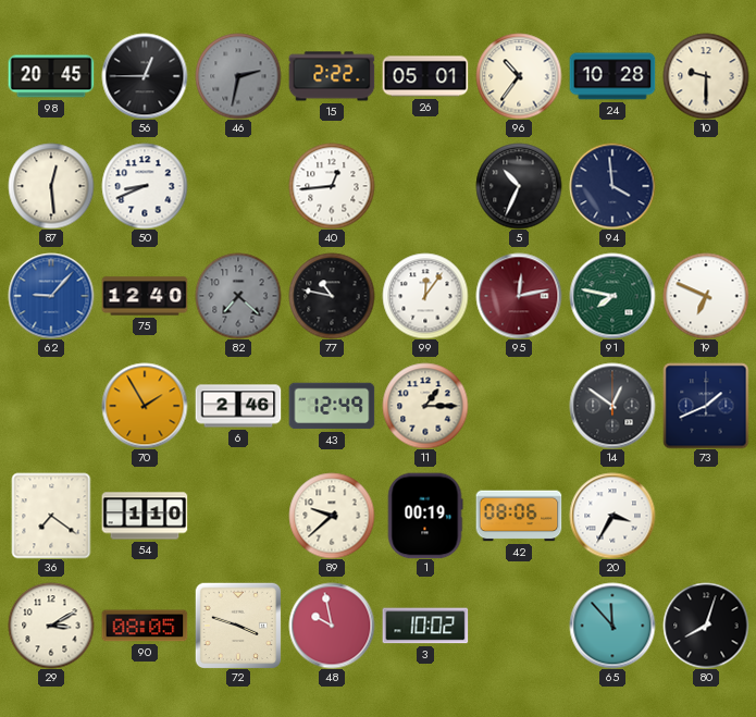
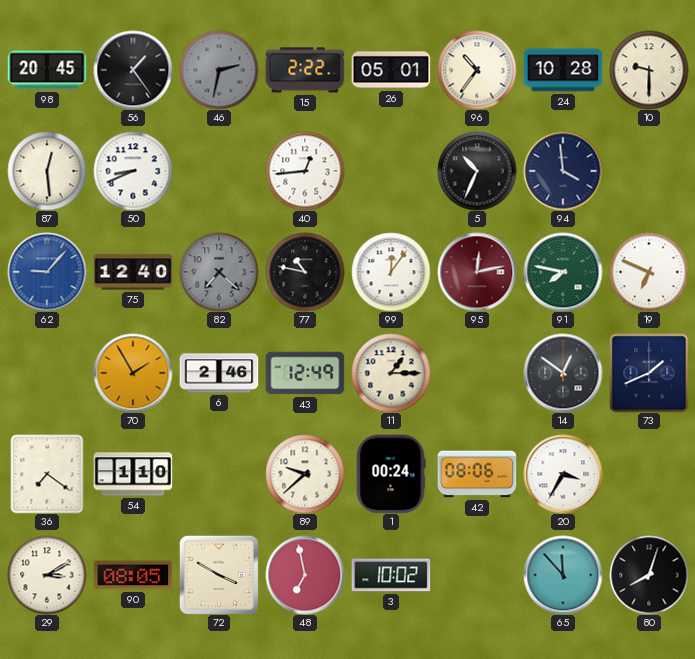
56: 12:45 -> 1:24 (133, 70)
1: 00:19 -> 00:24 (391, 474)
72: 3:48 -> 3:50 (219, 575)
48: 9:58 -> 6:58 (305, 575)
